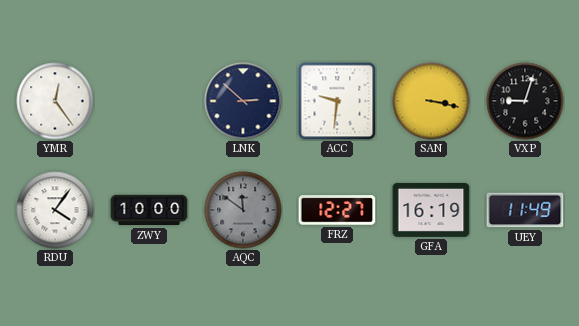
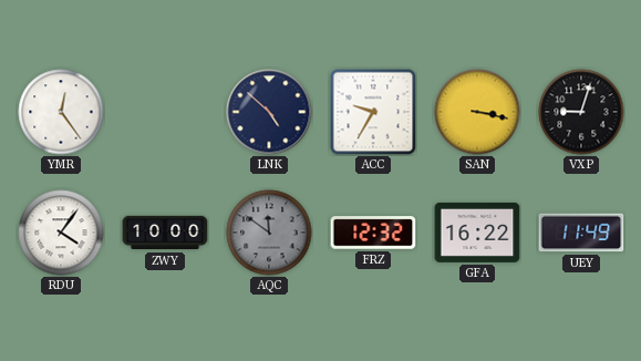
LNK: 2:52 -> 4:52 (269, 112)
ACC: 9:31 -> 9:35 (373, 112)
FRZ: 12:27 -> 12:32 (373, 233)
GFA: 16:19 -> 16:22 (477, 233)
